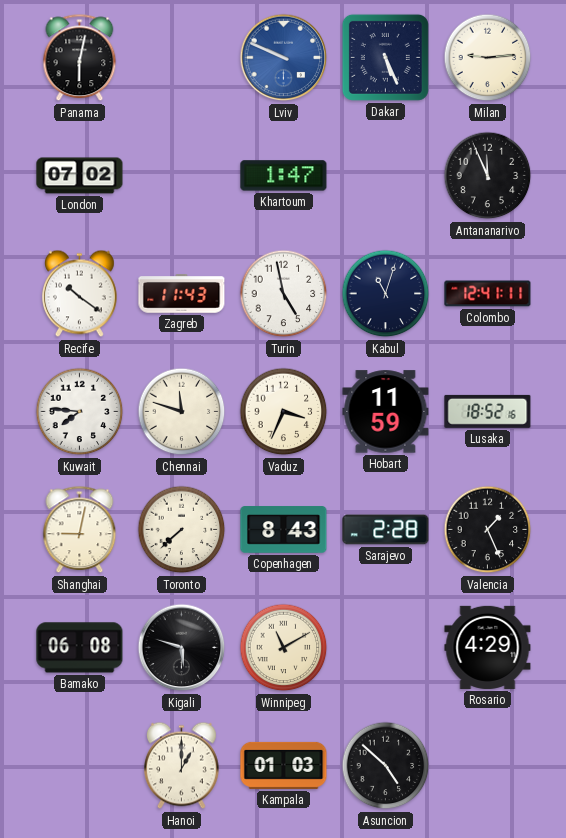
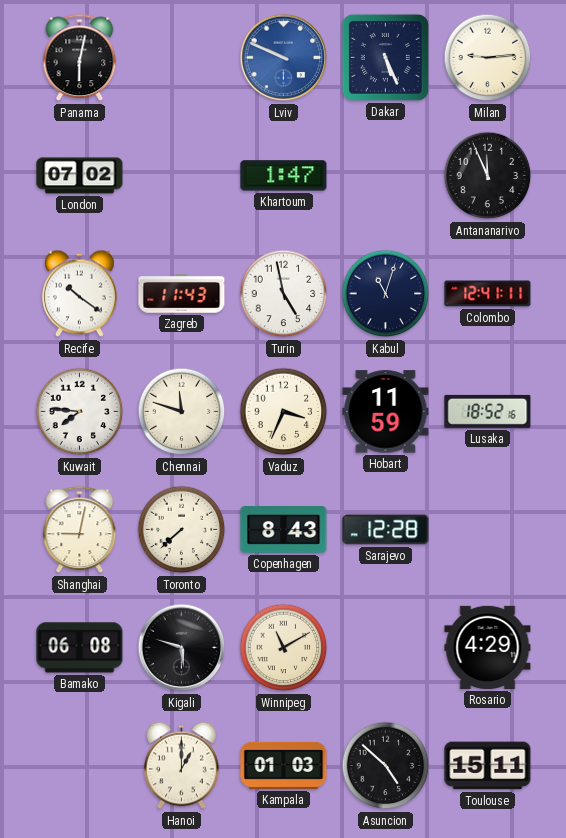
Sarajevo: 2:28 -> 12:28 (386, 530)
Valencia: 1:26 -> none (488, 530)
Toulouse: none -> 15:11 (488, 766)
